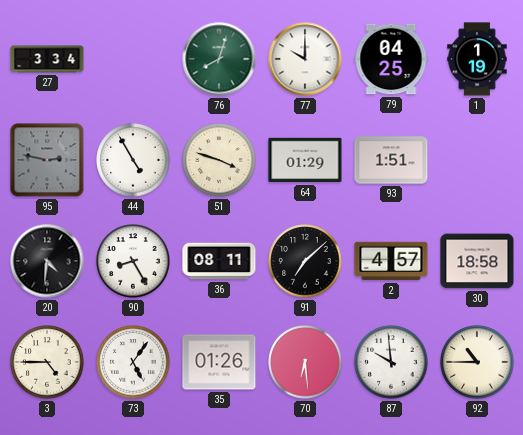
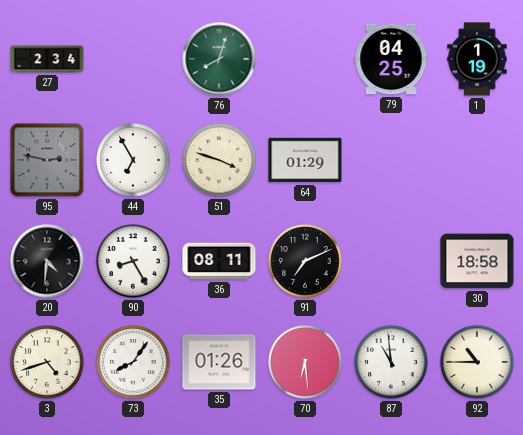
27: 3:34 -> 2:34 (47, 59)
77: 10:00 -> none (305, 59)
44: 4:55 -> 6:55 (133, 160)
93: 1:51 -> none (391, 160)
91: 7:08 -> 7:11 (305, 261)
2: 4:57 -> none (391, 261)
3: 4:45 -> 4:42 (47, 362)
73: 5:06 -> 8:06 (133, 362)
87: 9:59 -> 10:59 (391, 362)
